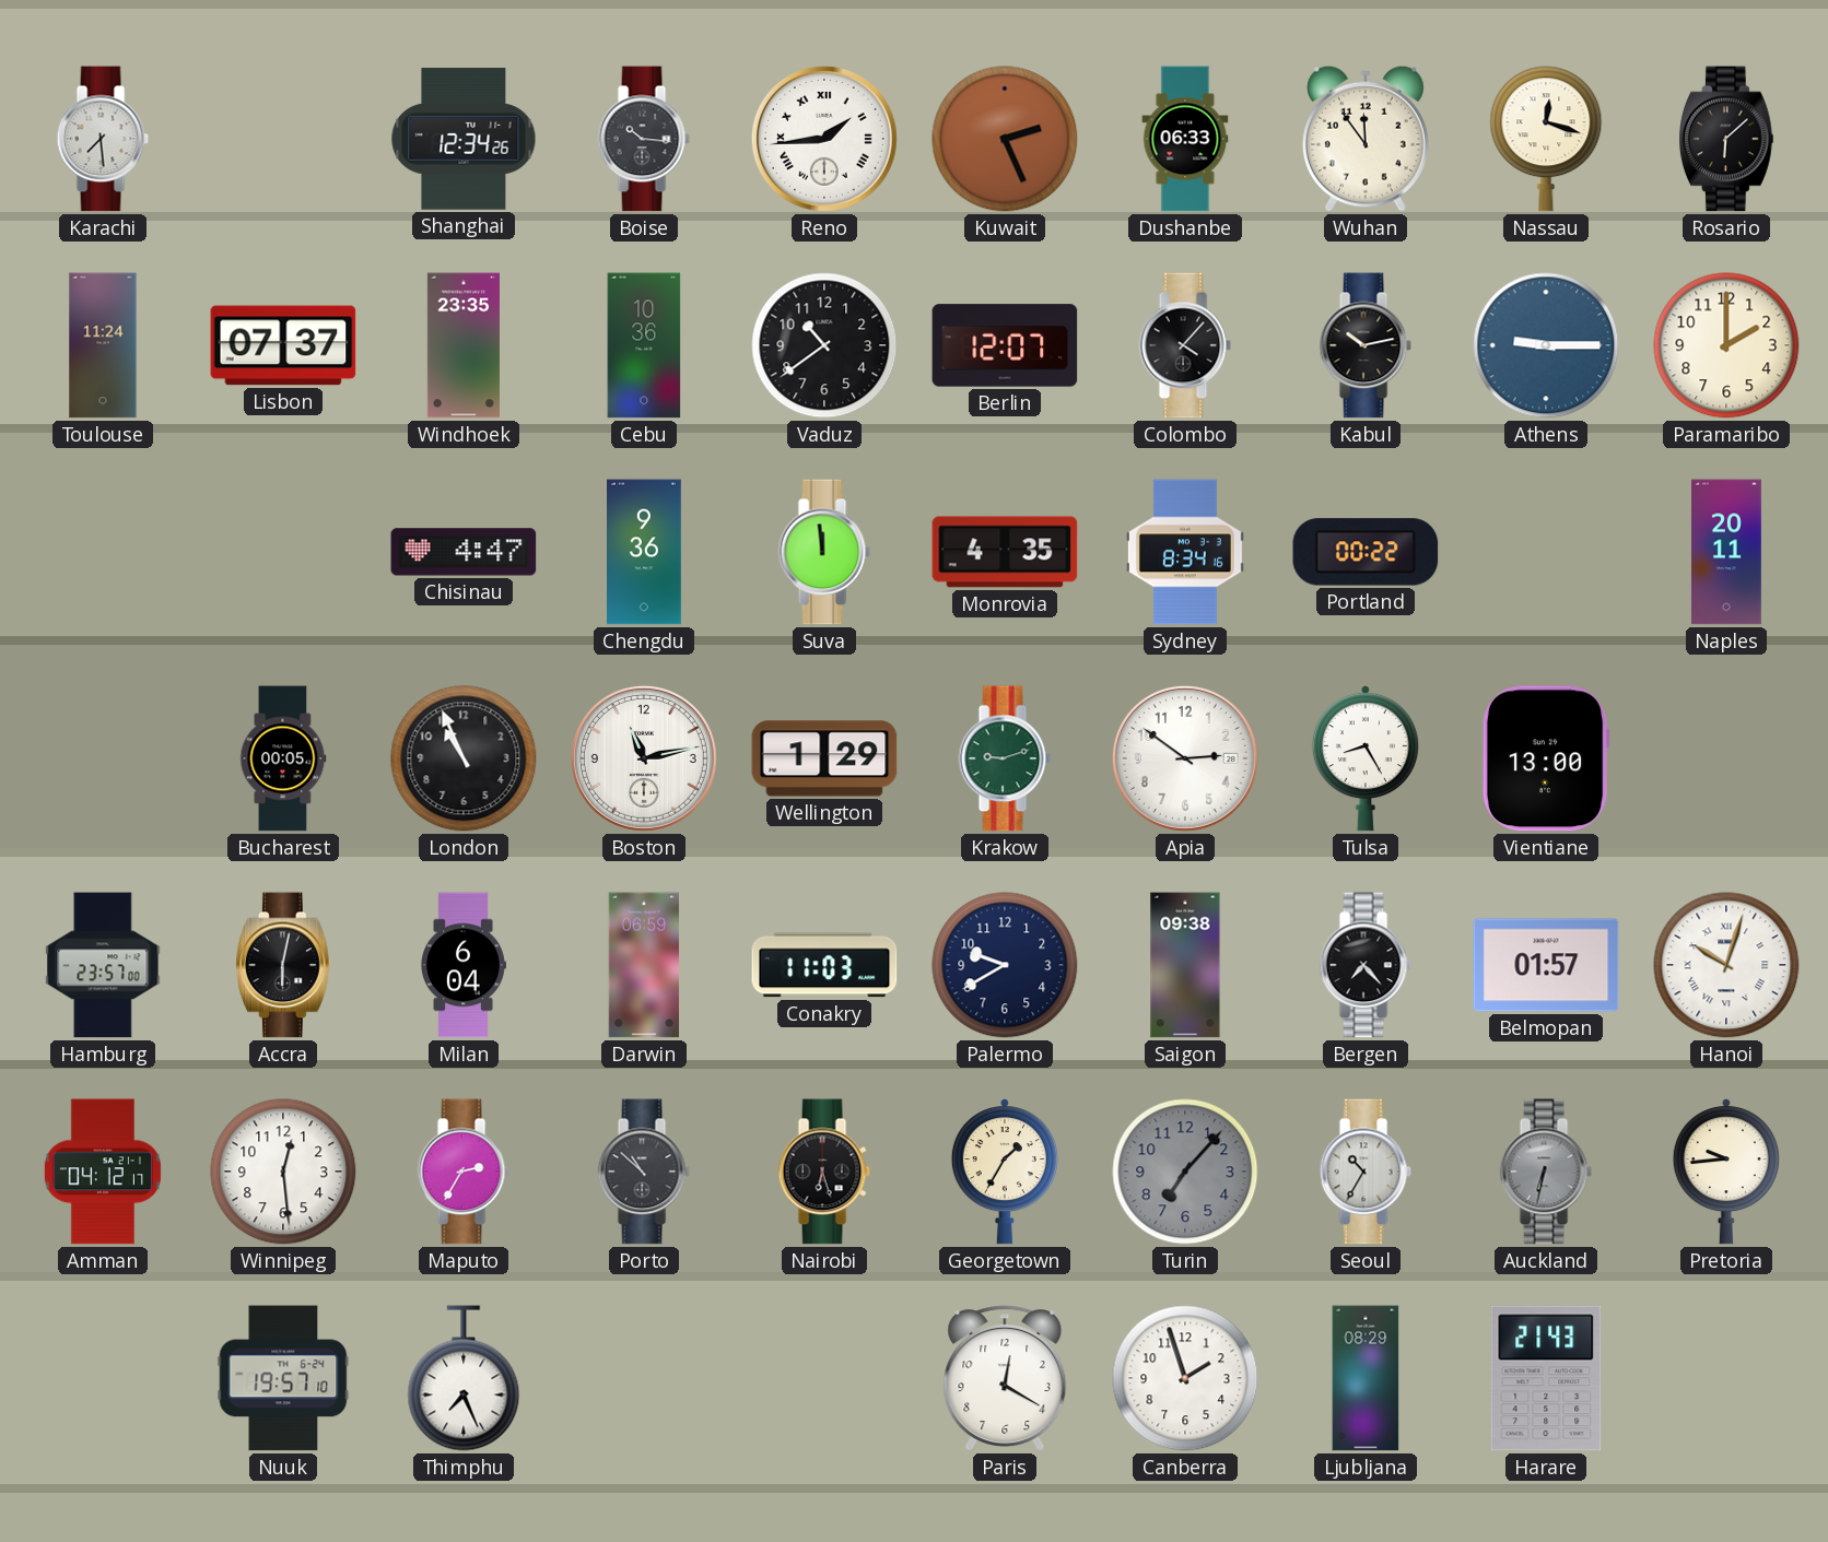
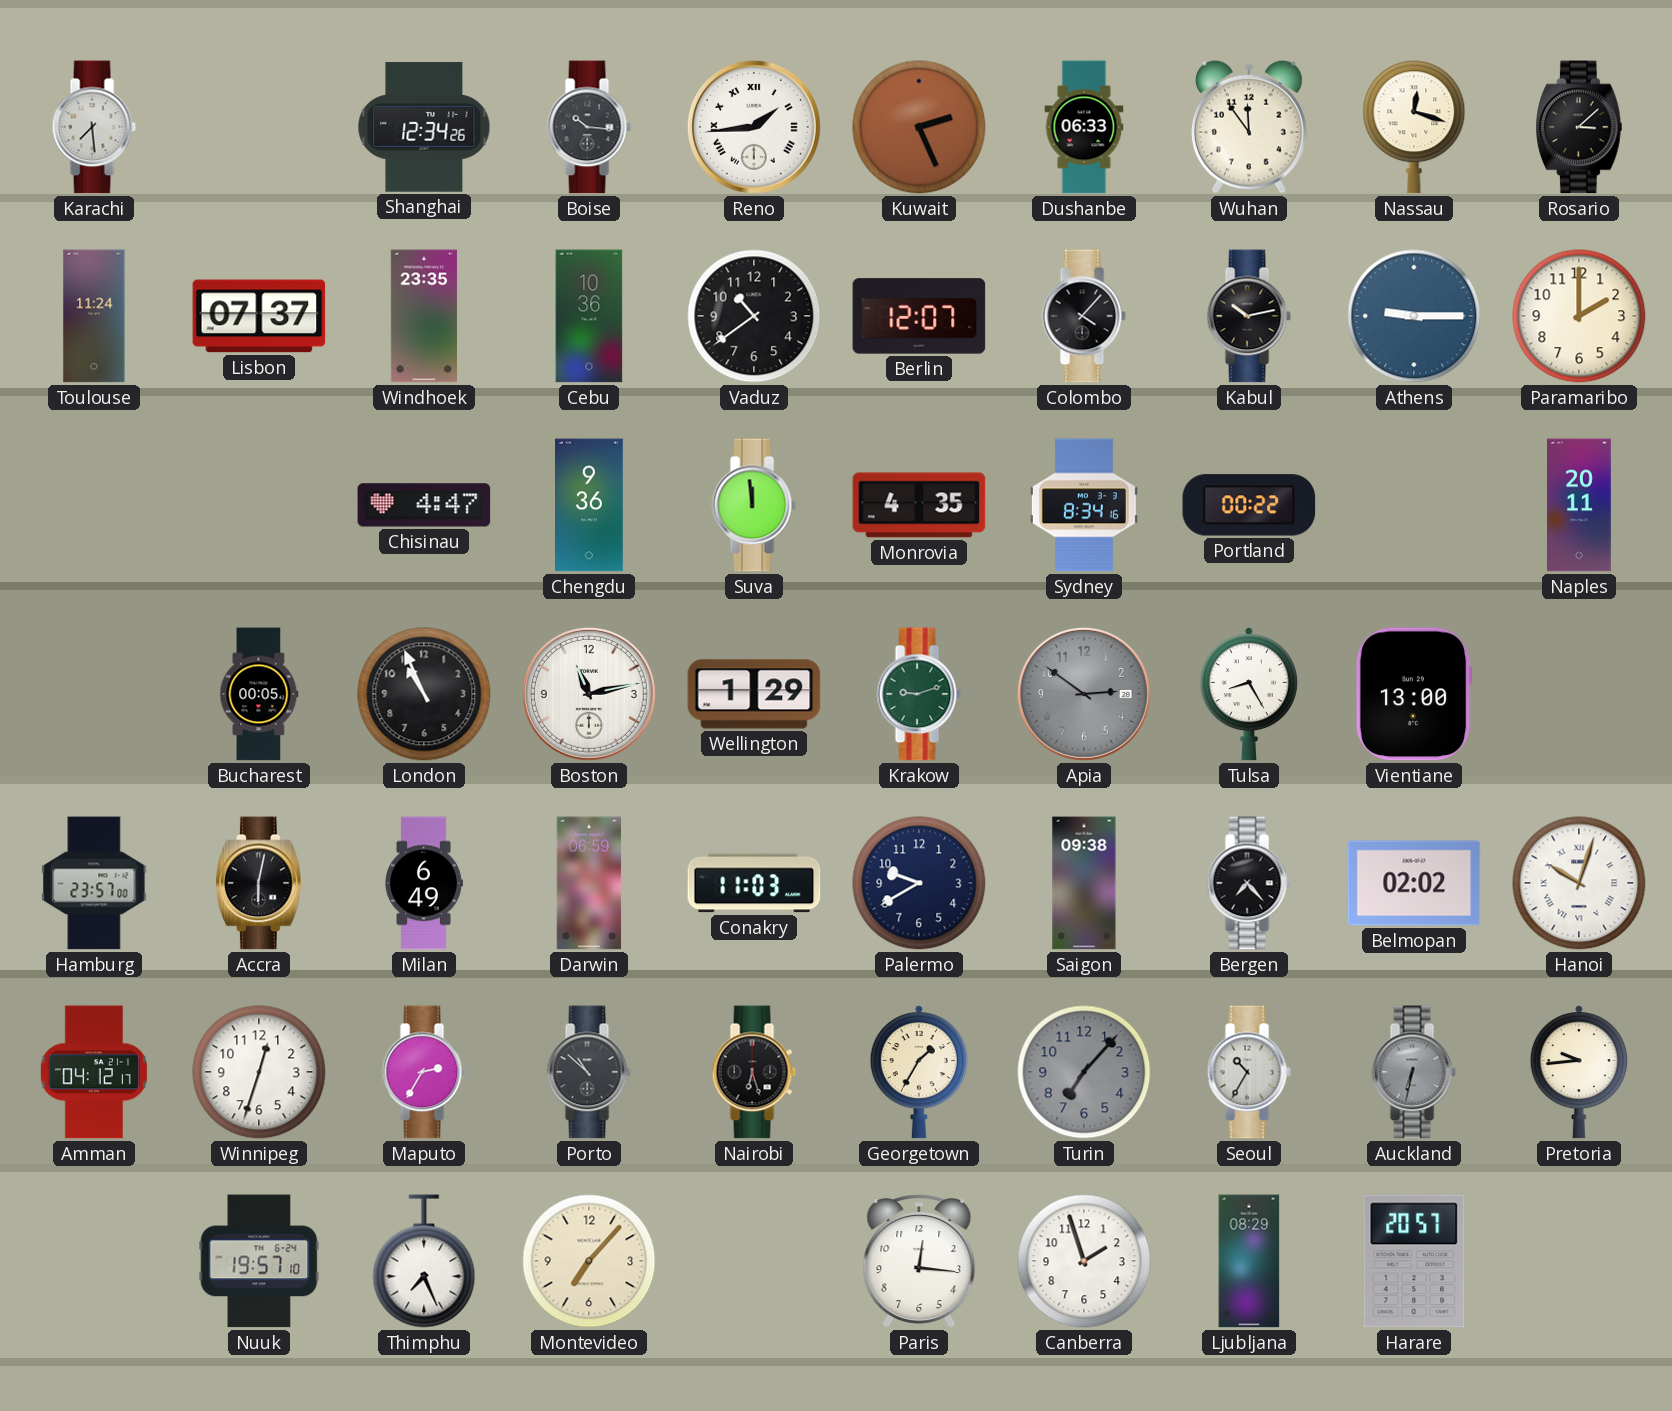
Rosario: 6:08 -> 3:08 (1580, 127)
Apia dial: white -> grey (1084, 694)
Milan: 6:04 -> 6:49 (424, 883)
Belmopan: 01:57 -> 02:02 (1414, 883)
Winnipeg: 12:29 -> 12:33 (259, 1072)
Montevideo: none -> 7:07 (589, 1261)
Paris: 12:20 -> 12:16 (919, 1261)
Harare: 21:43 -> 20:57 (1414, 1261)
